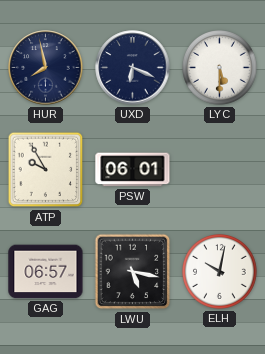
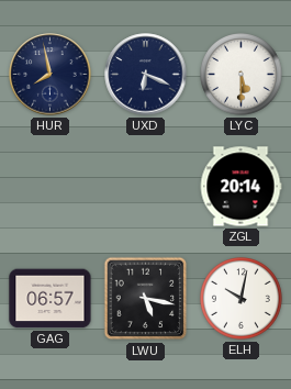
ATP: 9:55 -> none (46, 170)
PSW: 06:01 -> none (133, 170)
ZGL: none -> 20:14 (240, 187)
